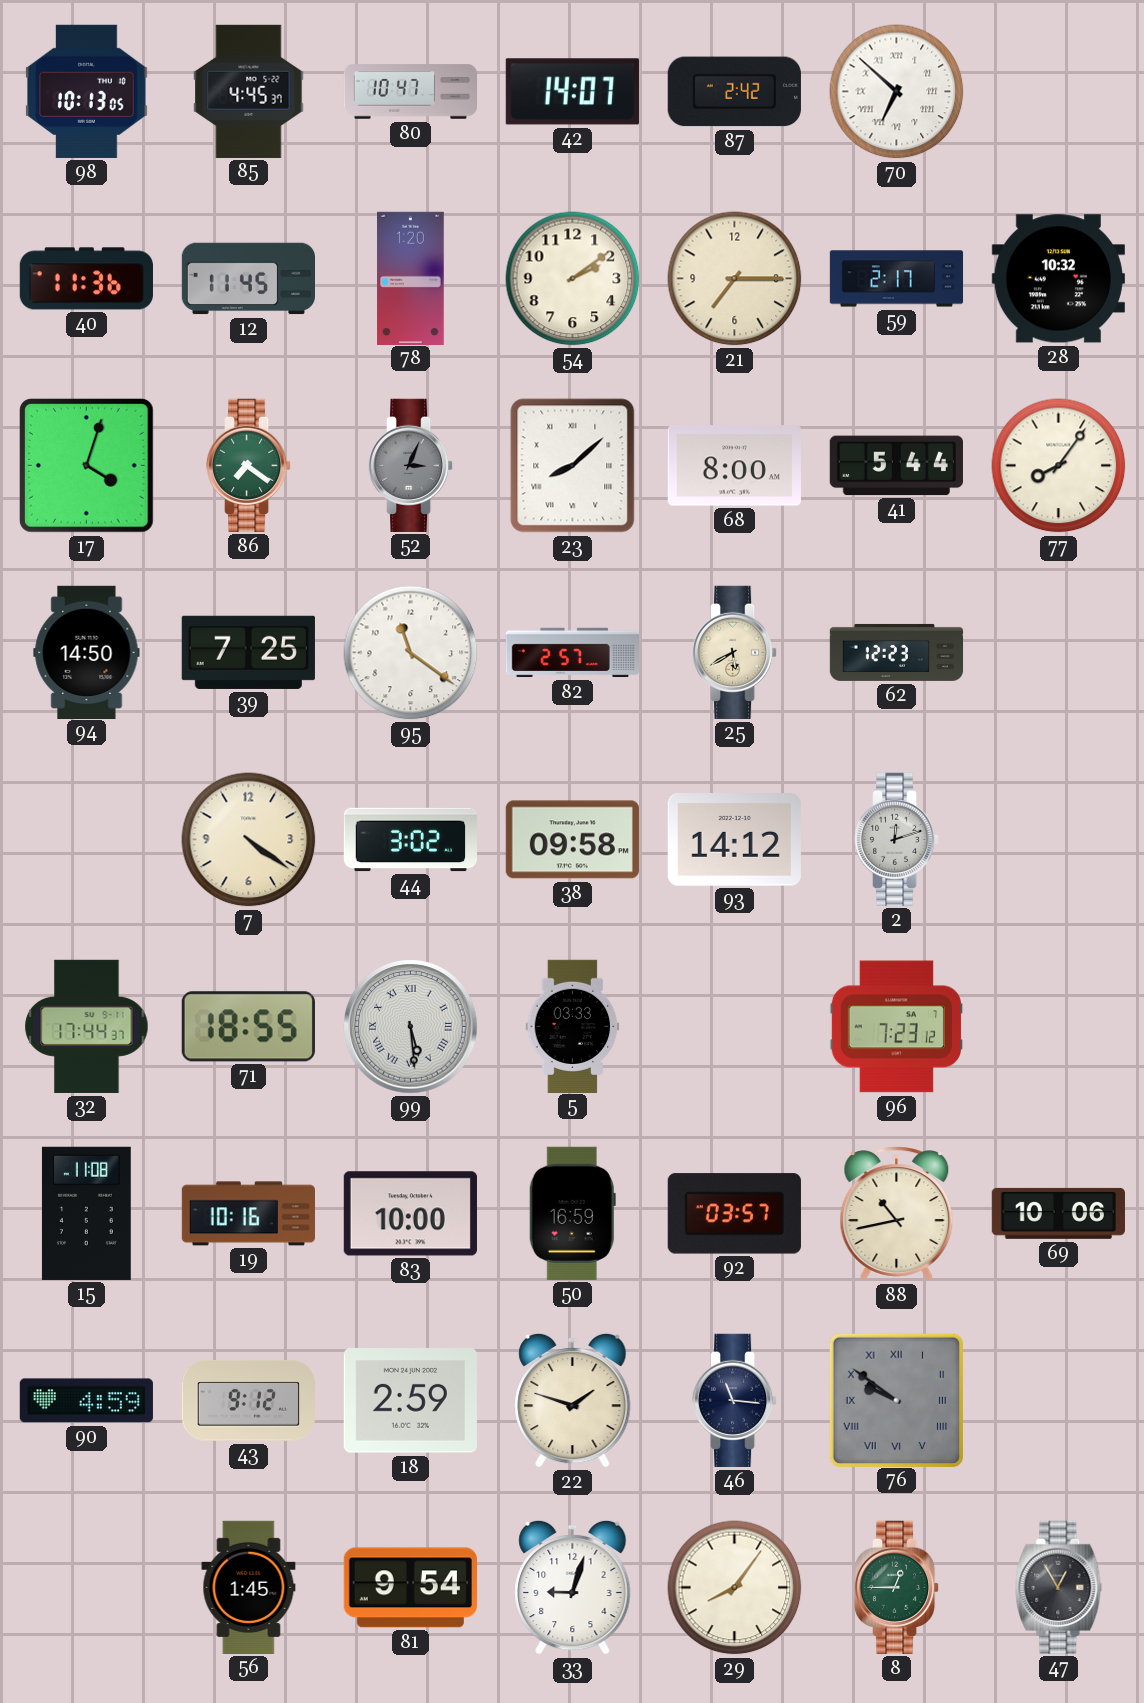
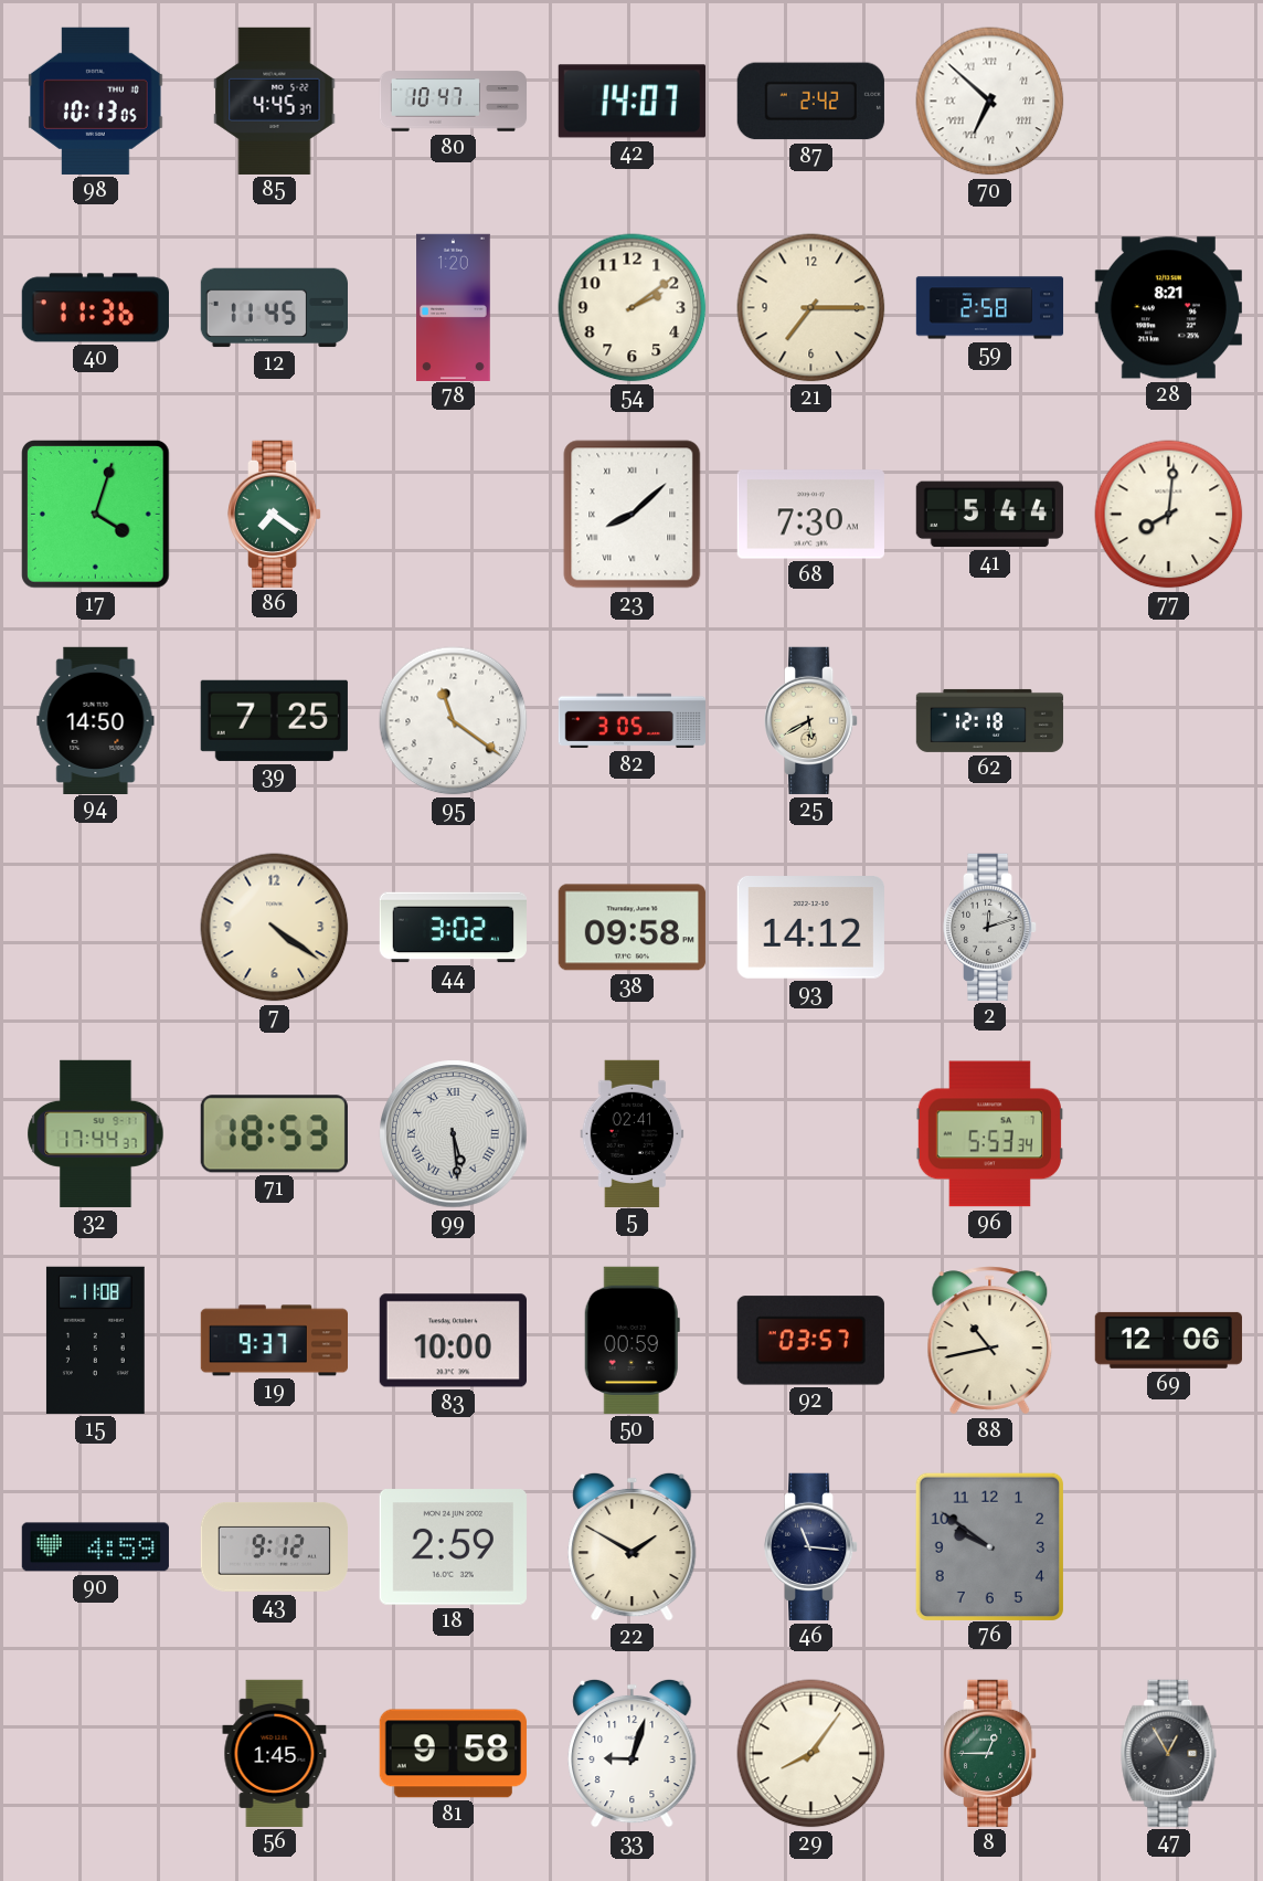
59: 2:17 -> 2:58 (990, 308)
28: 10:32 -> 8:21 (1168, 308)
52: 3:04 -> none (411, 465)
68: 8:00 -> 7:30 (810, 515)
77: 8:06 -> 8:01 (1169, 515)
82: 2:57 -> 3:05 (633, 721)
62: 12:23 -> 12:18 (990, 720)
71: 18:55 -> 18:53 (274, 1134)
5: 03:33 -> 02:41 (633, 1133)
96: 7:23 -> 5:53 (989, 1134)
19: 10:16 -> 9:37 (274, 1341)
50: 16:59 -> 00:59 (631, 1340)
69: 10:06 -> 12:06 (1168, 1340)
22: 1:48 -> 1:50 (633, 1546)
76 numerals: Roman -> Arabic (989, 1546)
81: 9:54 -> 9:58 (453, 1754)
